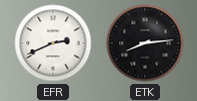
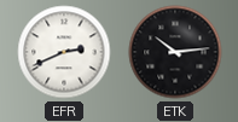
ETK: 8:14 -> 10:14 (175, 52)
